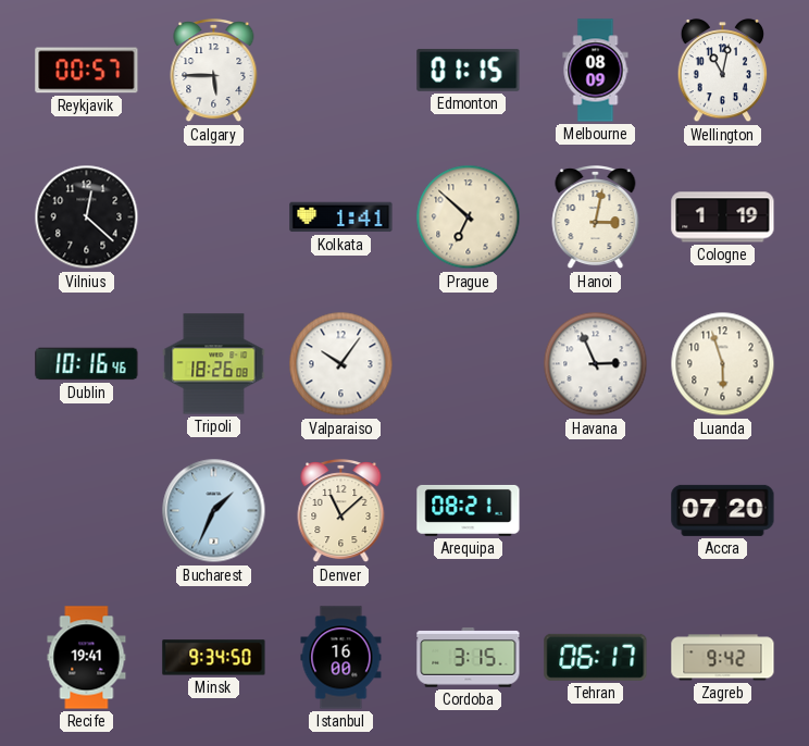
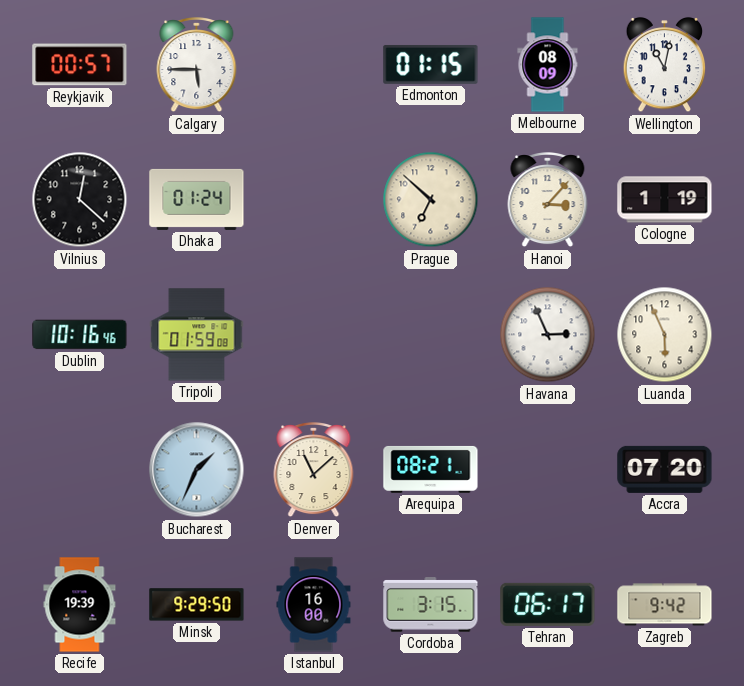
Dhaka: none -> 01:24 (197, 199)
Kolkata: 1:41 -> none (341, 217)
Hanoi: 3:02 -> 3:07 (548, 201)
Tripoli: 18:26 -> 01:59 (197, 335)
Valparaiso: 10:06 -> none (341, 364)
Luanda: 5:57 -> 5:56 (665, 335)
Recife: 19:41 -> 19:39 (80, 605)
Minsk: 9:34 -> 9:29 (197, 605)
